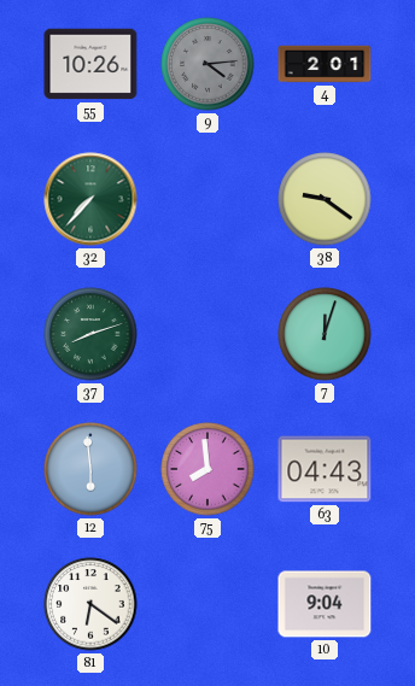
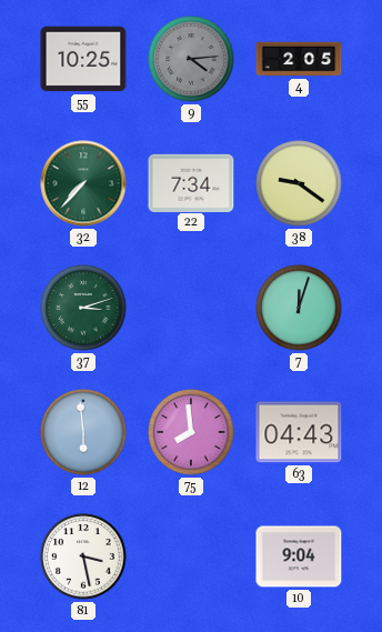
55: 10:26 -> 10:25 (83, 59)
4: 2:01 -> 2:05 (299, 59)
22: none -> 7:34 (191, 182)
37: 8:12 -> 3:12 (83, 308)
81: 6:21 -> 3:28 (83, 556)
